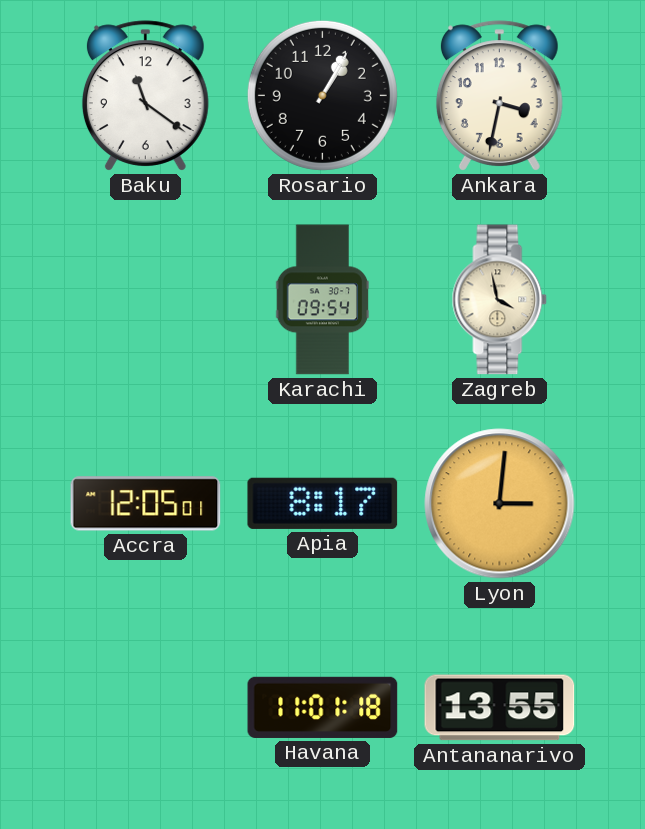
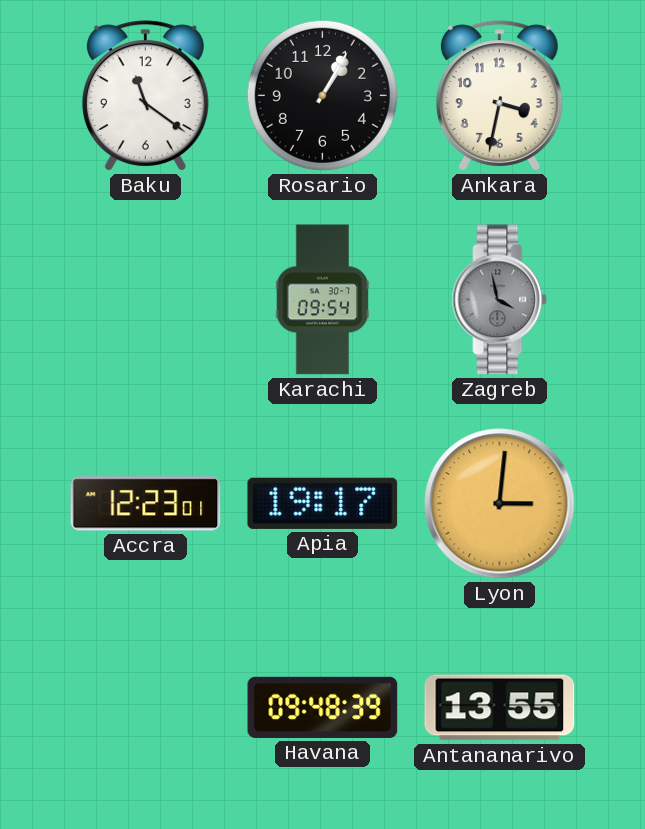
Zagreb dial: cream -> grey (500, 300)
Accra: 12:05 -> 12:23 (146, 504)
Apia: 8:17 -> 19:17 (323, 503)
Havana: 11:01 -> 09:48 (323, 707)
